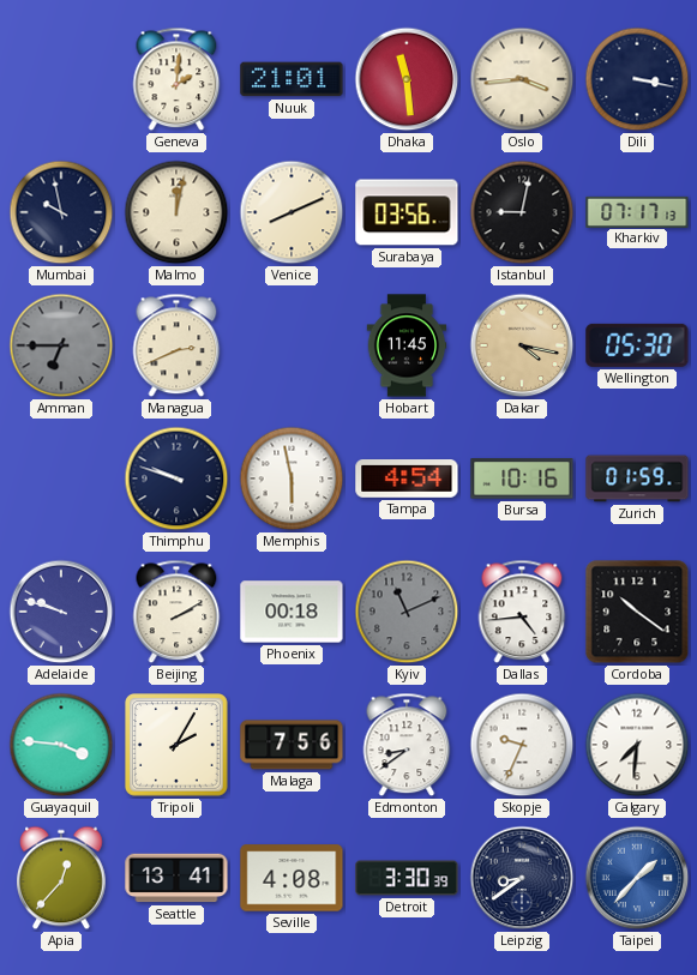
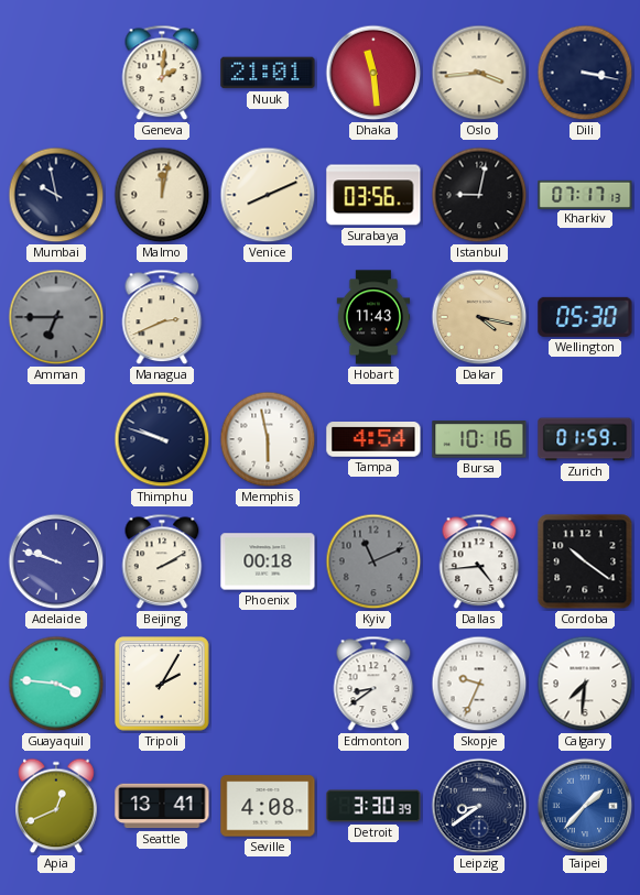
Hobart: 11:45 -> 11:43 (373, 317)
Malaga: 7:56 -> none (292, 745)
Apia: 12:37 -> 12:41 (57, 806)
